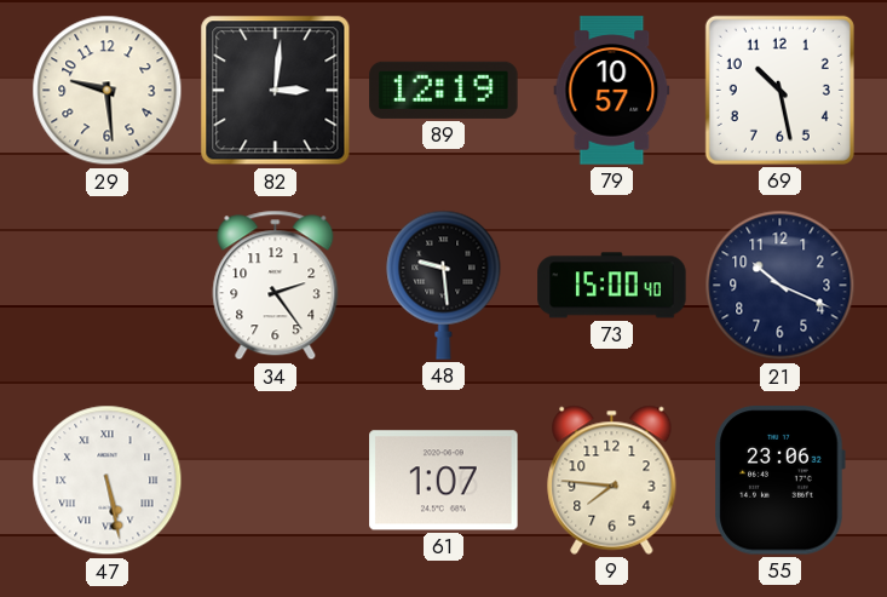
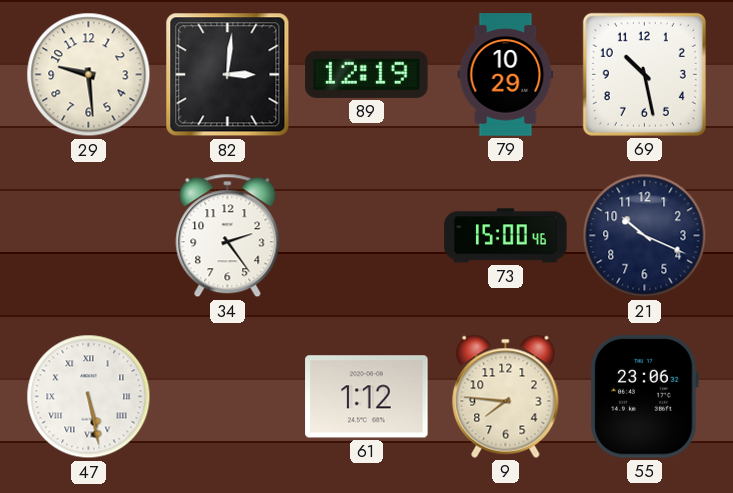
79: 10:57 -> 10:29 (506, 75)
48: 9:29 -> none (444, 285)
73: 15:00:40 -> 15:00:46 (506, 236)
61: 1:07 -> 1:12 (367, 397)
